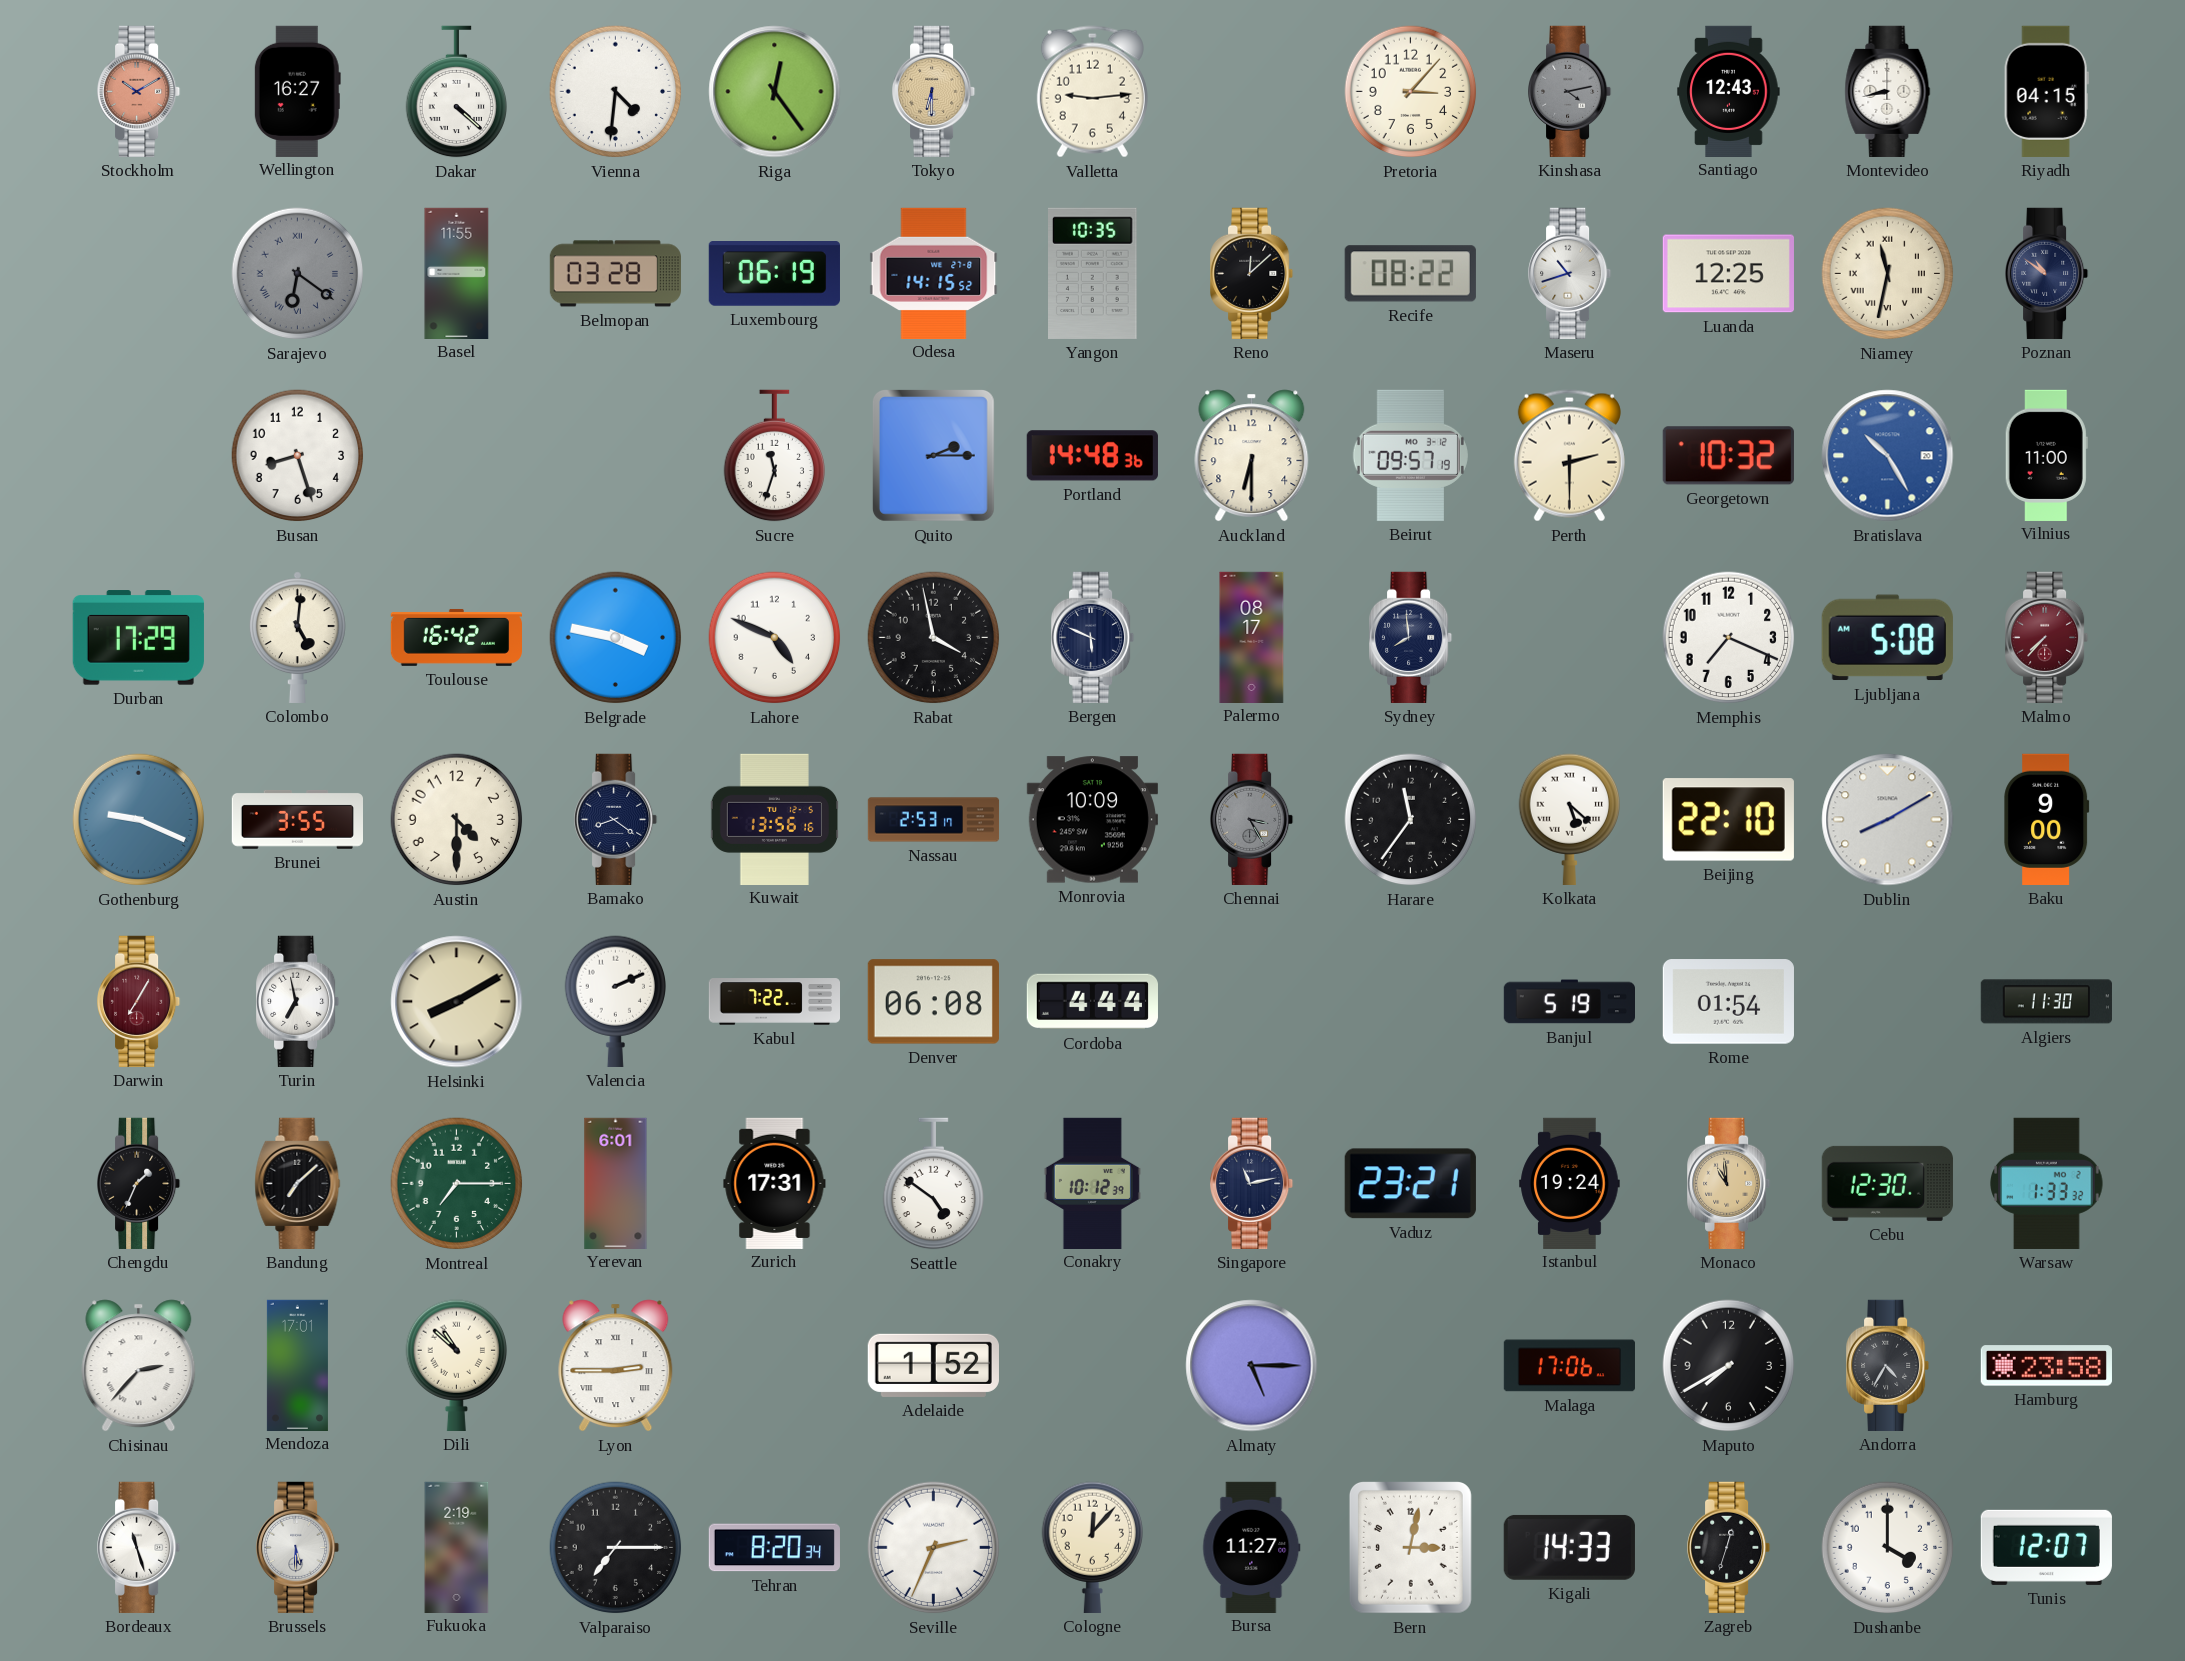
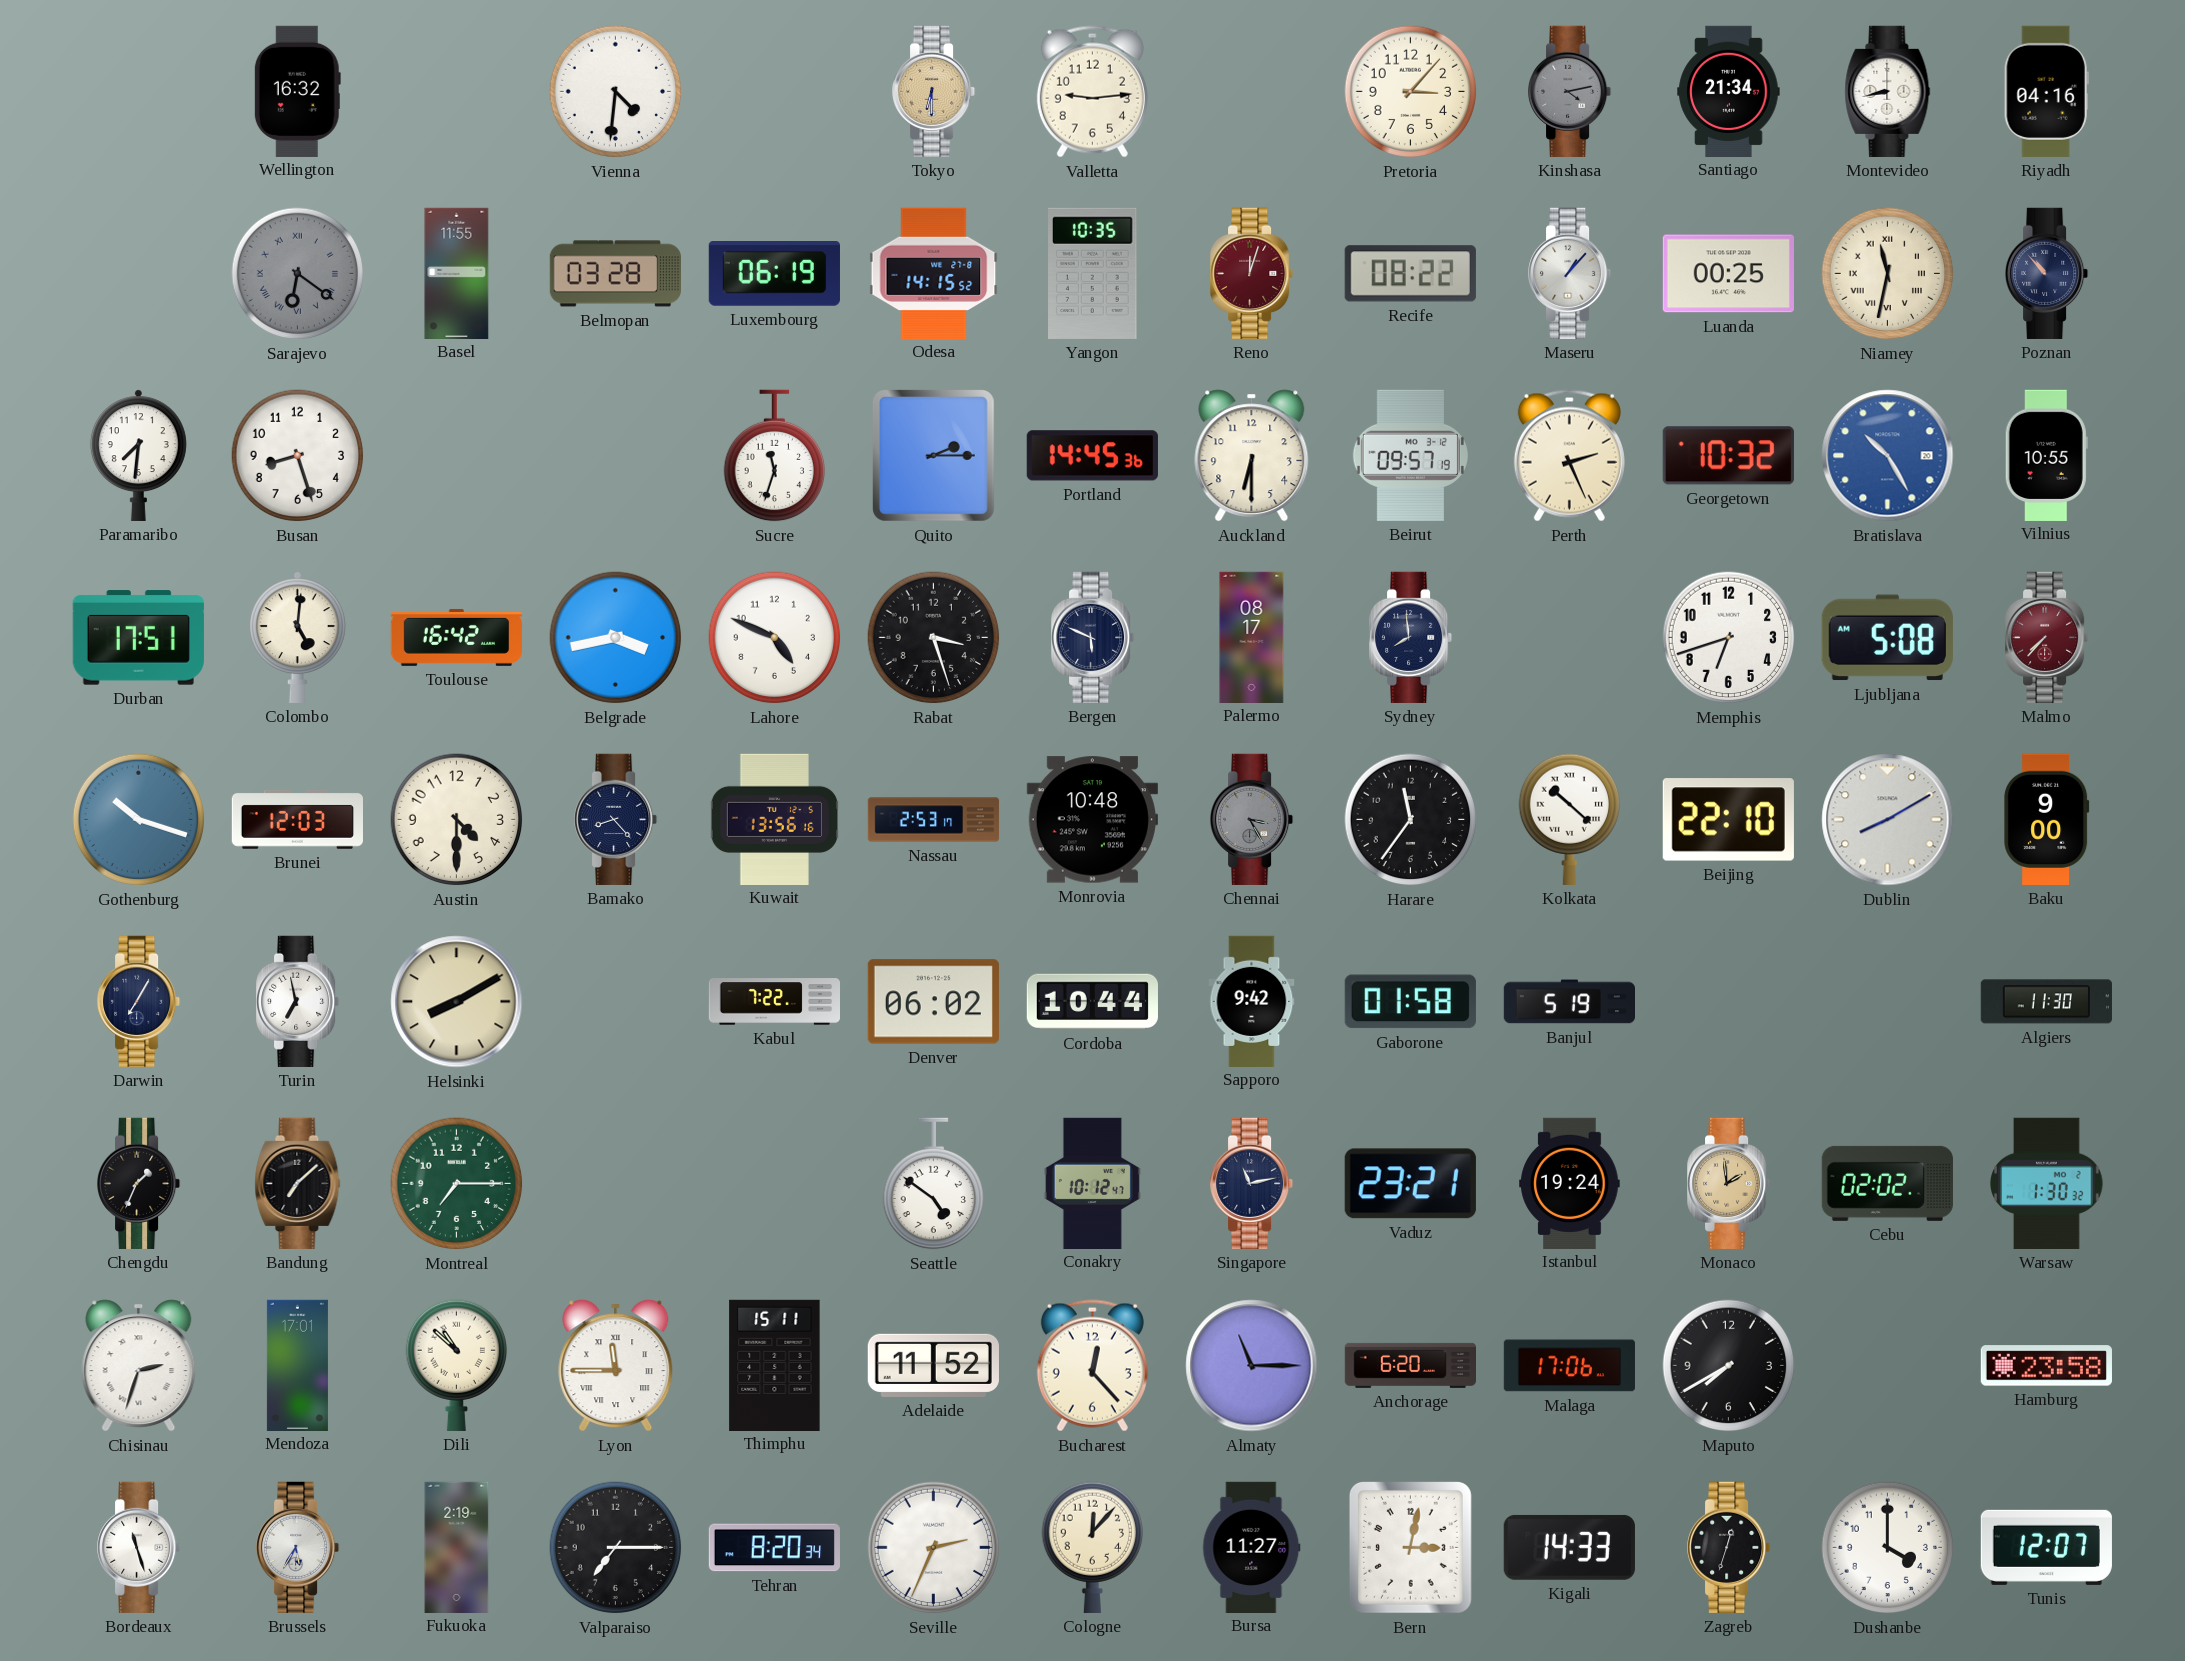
Stockholm: 10:10 -> none (140, 91)
Wellington: 16:27 -> 16:32 (297, 91)
Dakar: 4:22 -> none (456, 92)
Riga: 12:24 -> none (775, 92)
Santiago: 12:43 -> 21:34 (1729, 91)
Riyadh: 04:15 -> 04:16 (2046, 91)
Reno: 12:08 -> 12:03 (1253, 273)
Reno dial: black -> burgundy (1253, 273)
Maseru: 10:42 -> 1:07 (1571, 273)
Luanda: 12:25 -> 00:25 (1728, 274)
Poznan: 10:51 -> 10:53 (2048, 273)
Paramaribo: none -> 7:31 (138, 455)
Portland: 14:48 -> 14:45 (1092, 456)
Perth: 2:30 -> 2:26 (1569, 456)
Vilnius: 11:00 -> 10:55 (2046, 455)
Durban: 17:29 -> 17:51 (138, 638)
Belgrade: 3:47 -> 3:43 (616, 638)
Rabat: 3:58 -> 3:27 (934, 638)
Memphis: 7:19 -> 6:42 (1729, 638)
Gothenburg: 9:19 -> 10:18 (139, 820)
Brunei: 3:55 -> 12:03 (297, 820)
Bamako: 8:21 -> 8:23 (617, 819)
Monrovia: 10:09 -> 10:48 (1092, 820)
Kolkata: 5:22 -> 10:22 (1569, 819)
Darwin dial: burgundy -> navy (140, 1001)
Valencia: 2:11 -> none (615, 1001)
Denver: 06:08 -> 06:02 (933, 1002)
Cordoba: 4:44 -> 10:44 (1092, 1002)
Sapporo: none -> 9:42 (1252, 1001)
Gaborone: none -> 01:58 (1410, 1002)
Rome: 01:54 -> none (1728, 1002)
Yerevan: 6:01 -> none (616, 1183)
Zurich: 17:31 -> none (775, 1183)
Conakry: 10:12:39 -> 10:12:47 (1092, 1183)
Monaco: 10:59 -> 1:59 (1730, 1183)
Cebu: 12:30 -> 02:02 (1887, 1183)
Warsaw: 1:33 -> 1:30 (2047, 1183)
Chisinau: 2:37 -> 2:33 (139, 1366)
Lyon: 2:45 -> 11:45 (616, 1366)
Thimphu: none -> 15:11 (775, 1365)
Adelaide: 1:52 -> 11:52 (933, 1365)
Bucharest: none -> 12:23 (1092, 1366)
Almaty: 5:15 -> 11:15 (1252, 1366)
Anchorage: none -> 6:20 (1410, 1365)
Andorra: 4:35 -> none (1889, 1365)
Brussels: 5:30 -> 5:35 (299, 1547)
